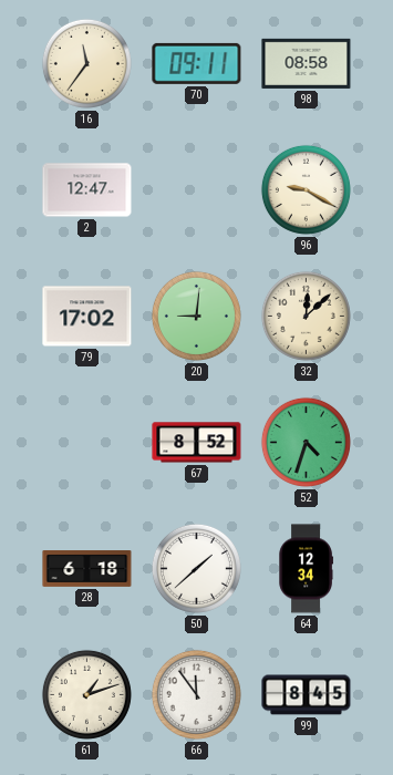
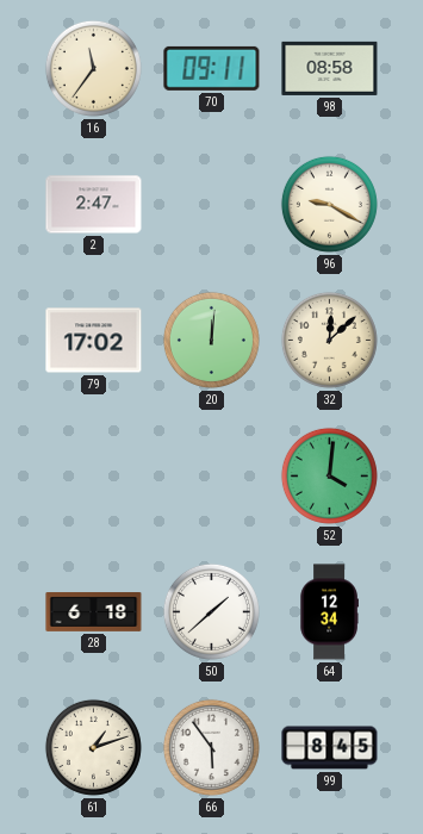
2: 12:47 -> 2:47 (94, 205)
20: 9:01 -> 12:01 (211, 340)
67: 8:52 -> none (197, 443)
52: 4:33 -> 4:01 (329, 475)
66: 11:54 -> 5:54 (211, 747)
